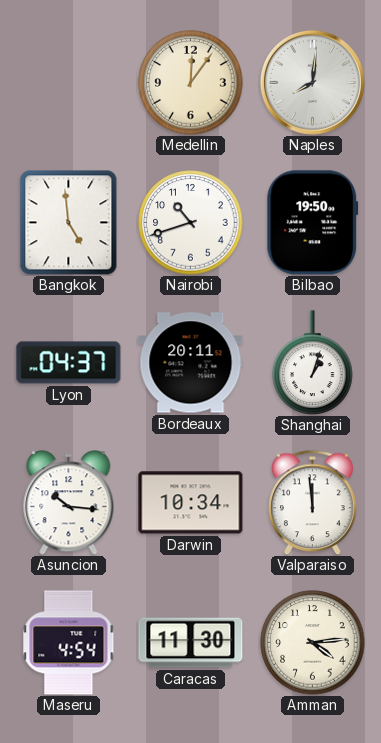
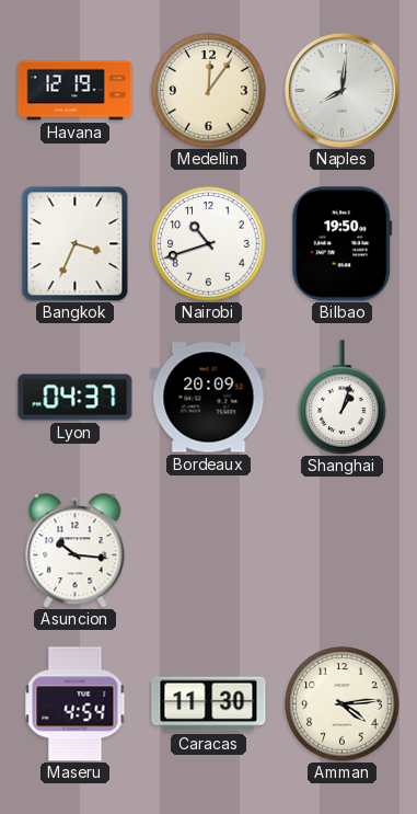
Havana: none -> 12:19 (76, 91)
Bangkok: 4:59 -> 3:34 (76, 244)
Bordeaux: 20:11 -> 20:09 (209, 398)
Darwin: 10:34 -> none (191, 503)
Valparaiso: 11:59 -> none (313, 502)
